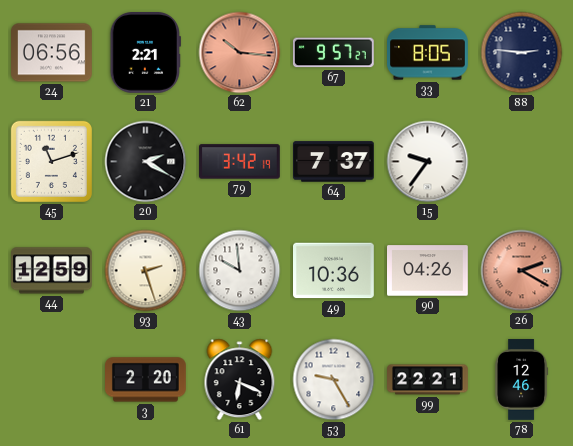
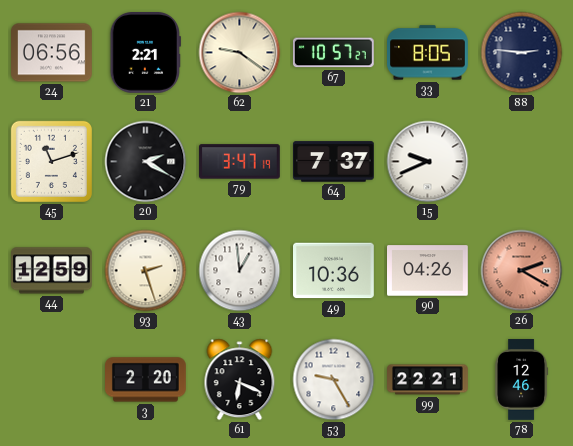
62: 10:16 -> 9:21 (240, 53)
62 dial: salmon -> cream (240, 53)
67: 9:57 -> 10:57 (333, 53)
79: 3:42 -> 3:47 (240, 162)
15: 9:36 -> 9:41 (428, 162)
43: 9:59 -> 12:59 (240, 271)
